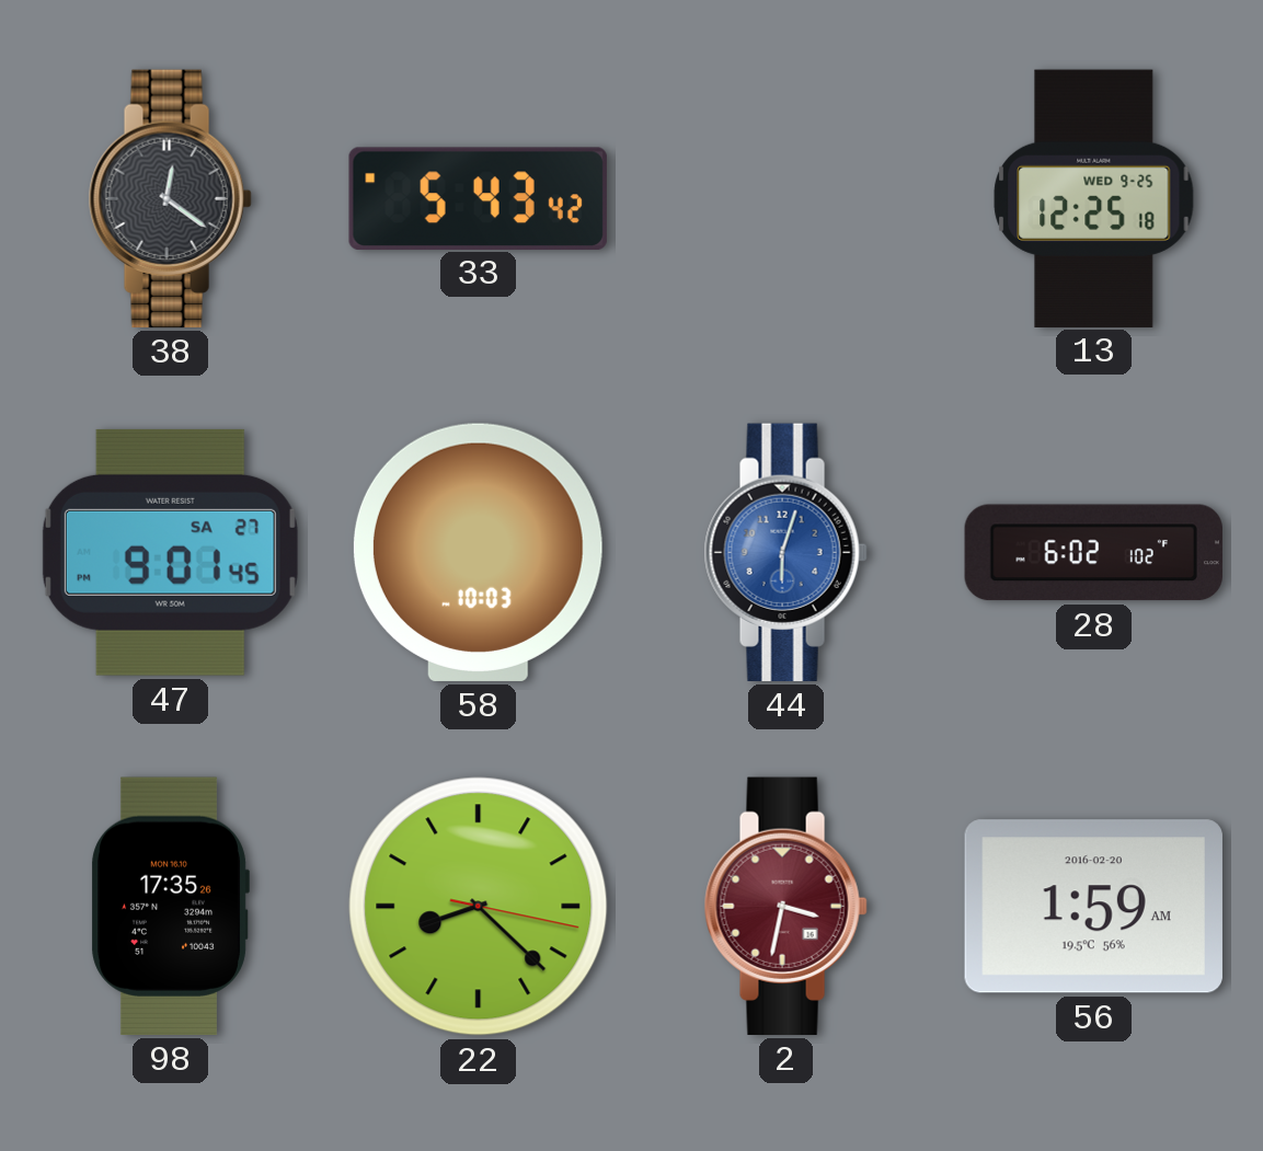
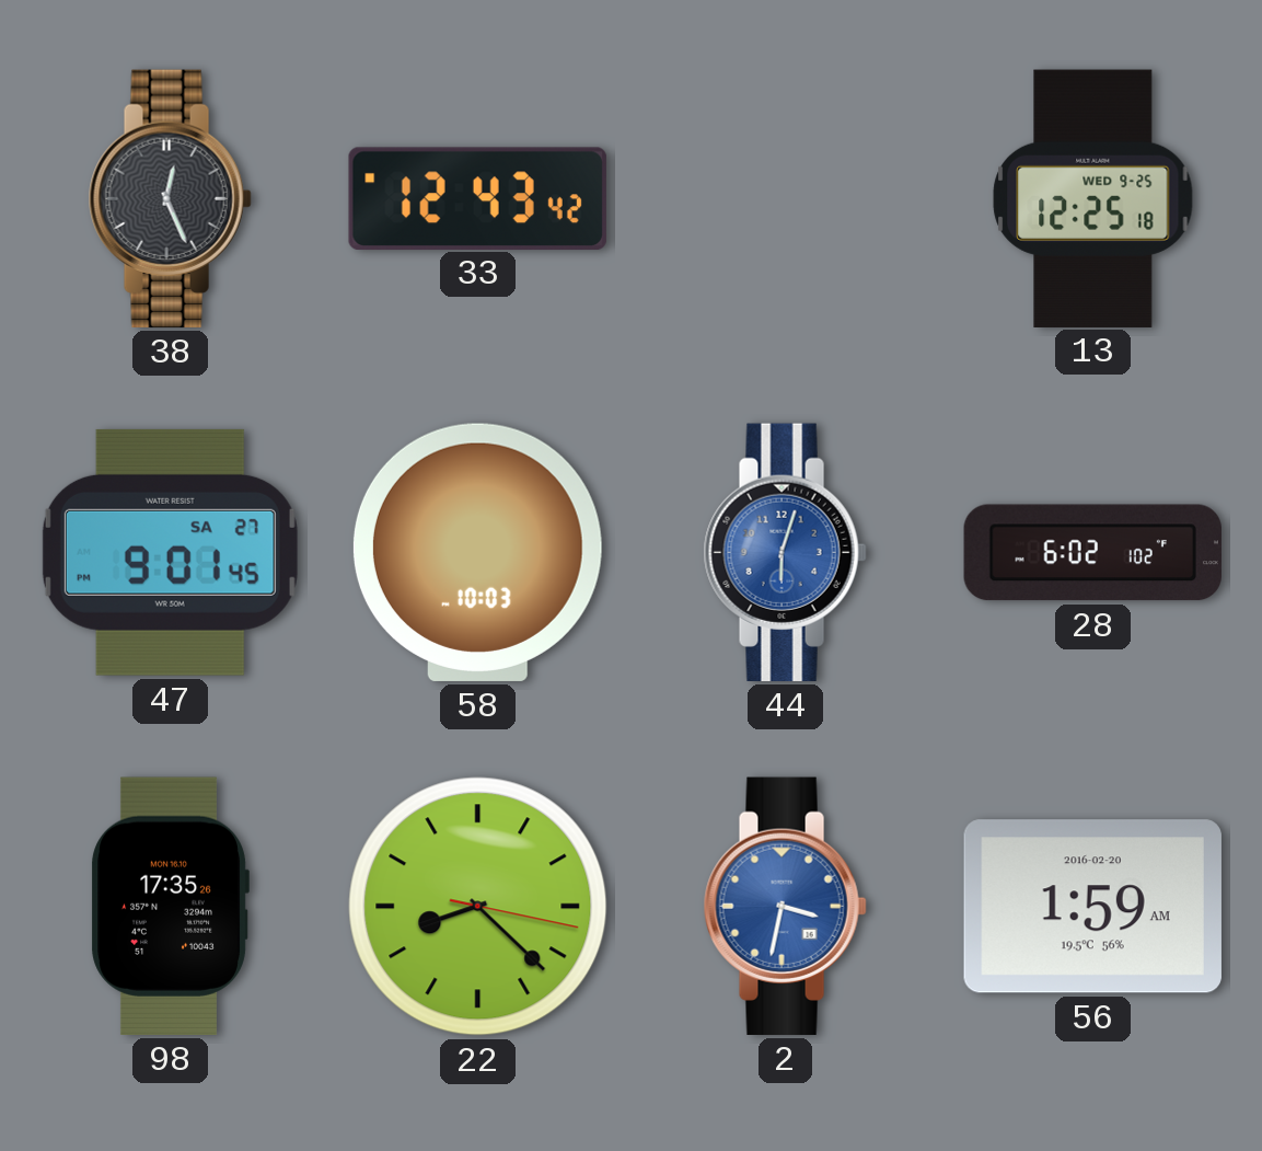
38: 12:21 -> 12:26 (170, 198)
33: 5:43 -> 12:43 (477, 198)
2 dial: burgundy -> blue (785, 906)
